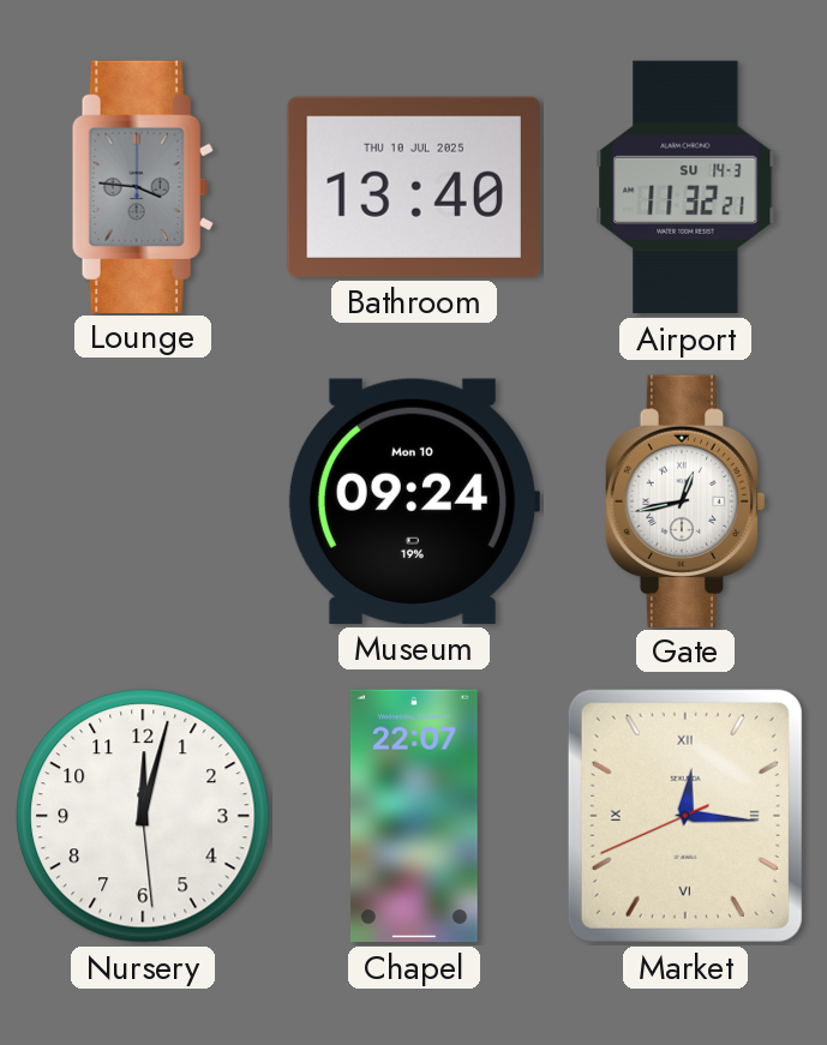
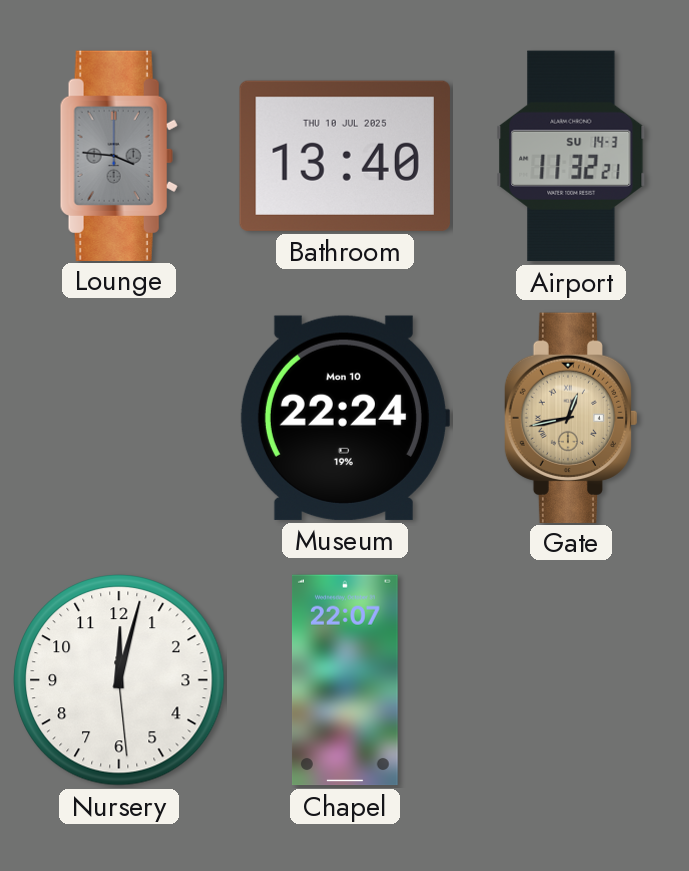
Museum: 09:24 -> 22:24 (344, 418)
Gate dial: white -> champagne (571, 417)
Market: 12:15 -> none (685, 816)
